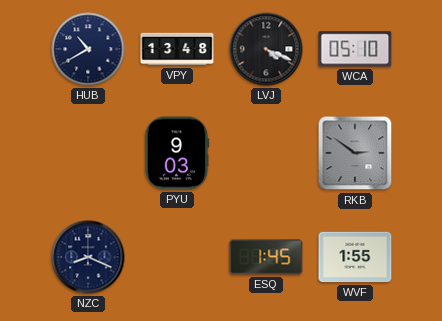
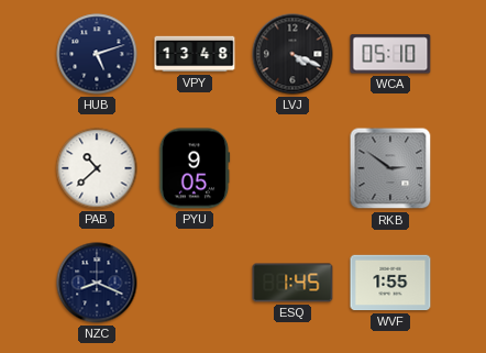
HUB: 10:40 -> 5:12 (97, 54)
PAB: none -> 10:38 (97, 168)
PYU: 9:03 -> 9:05 (195, 168)
